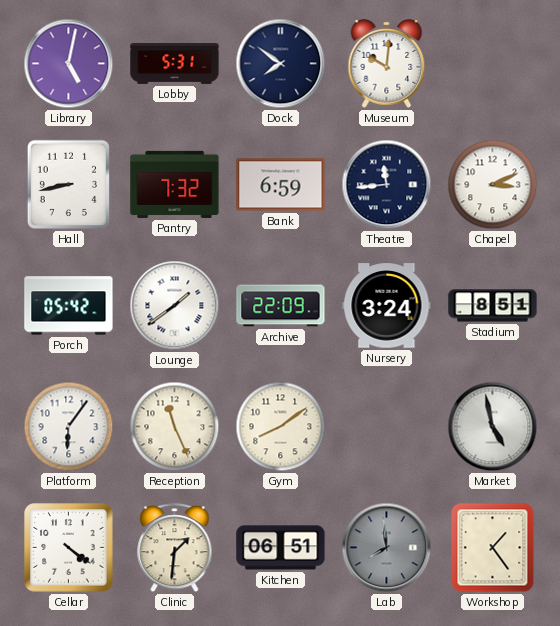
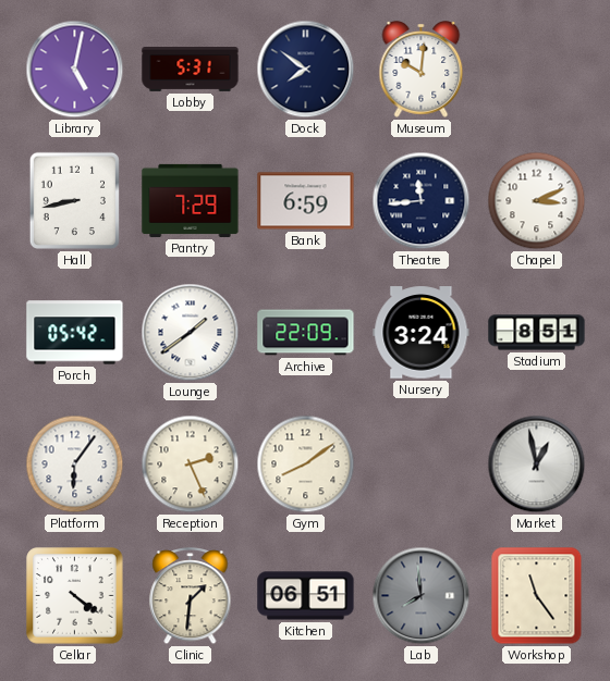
Pantry: 7:32 -> 7:29 (191, 200)
Reception: 11:26 -> 2:26 (191, 465)
Market: 4:58 -> 12:58 (537, 465)
Workshop: 1:24 -> 11:24 (537, 596)
